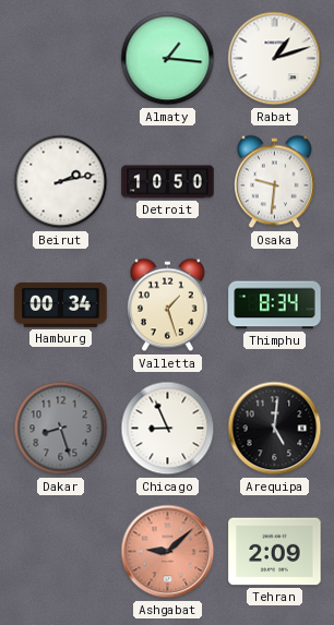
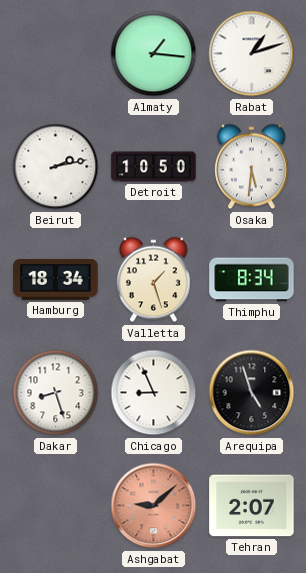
Osaka: 9:31 -> 5:31 (252, 167)
Hamburg: 00:34 -> 18:34 (56, 279)
Dakar dial: grey -> white (56, 393)
Arequipa: 5:01 -> 4:57 (252, 393)
Tehran: 2:09 -> 2:07 (252, 506)
